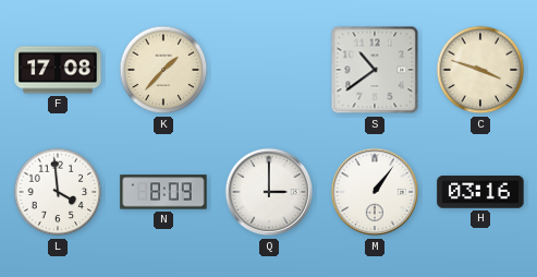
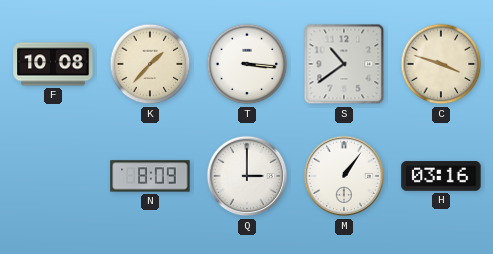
F: 17:08 -> 10:08 (53, 64)
T: none -> 3:16 (247, 64)
L: 3:59 -> none (58, 192)
